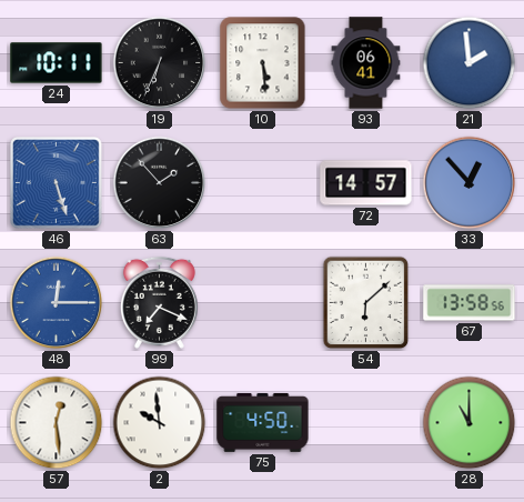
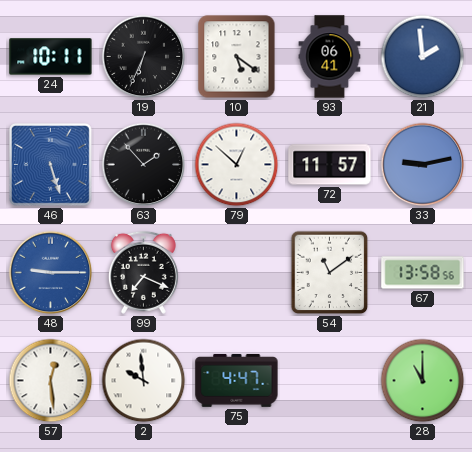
10: 5:29 -> 5:21 (237, 57)
79: none -> 12:52 (237, 165)
72: 14:57 -> 11:57 (330, 165)
33: 12:53 -> 9:13 (423, 165)
48: 12:15 -> 9:15 (51, 273)
54: 6:08 -> 11:09 (330, 273)
75: 4:50 -> 4:47 (237, 380)
